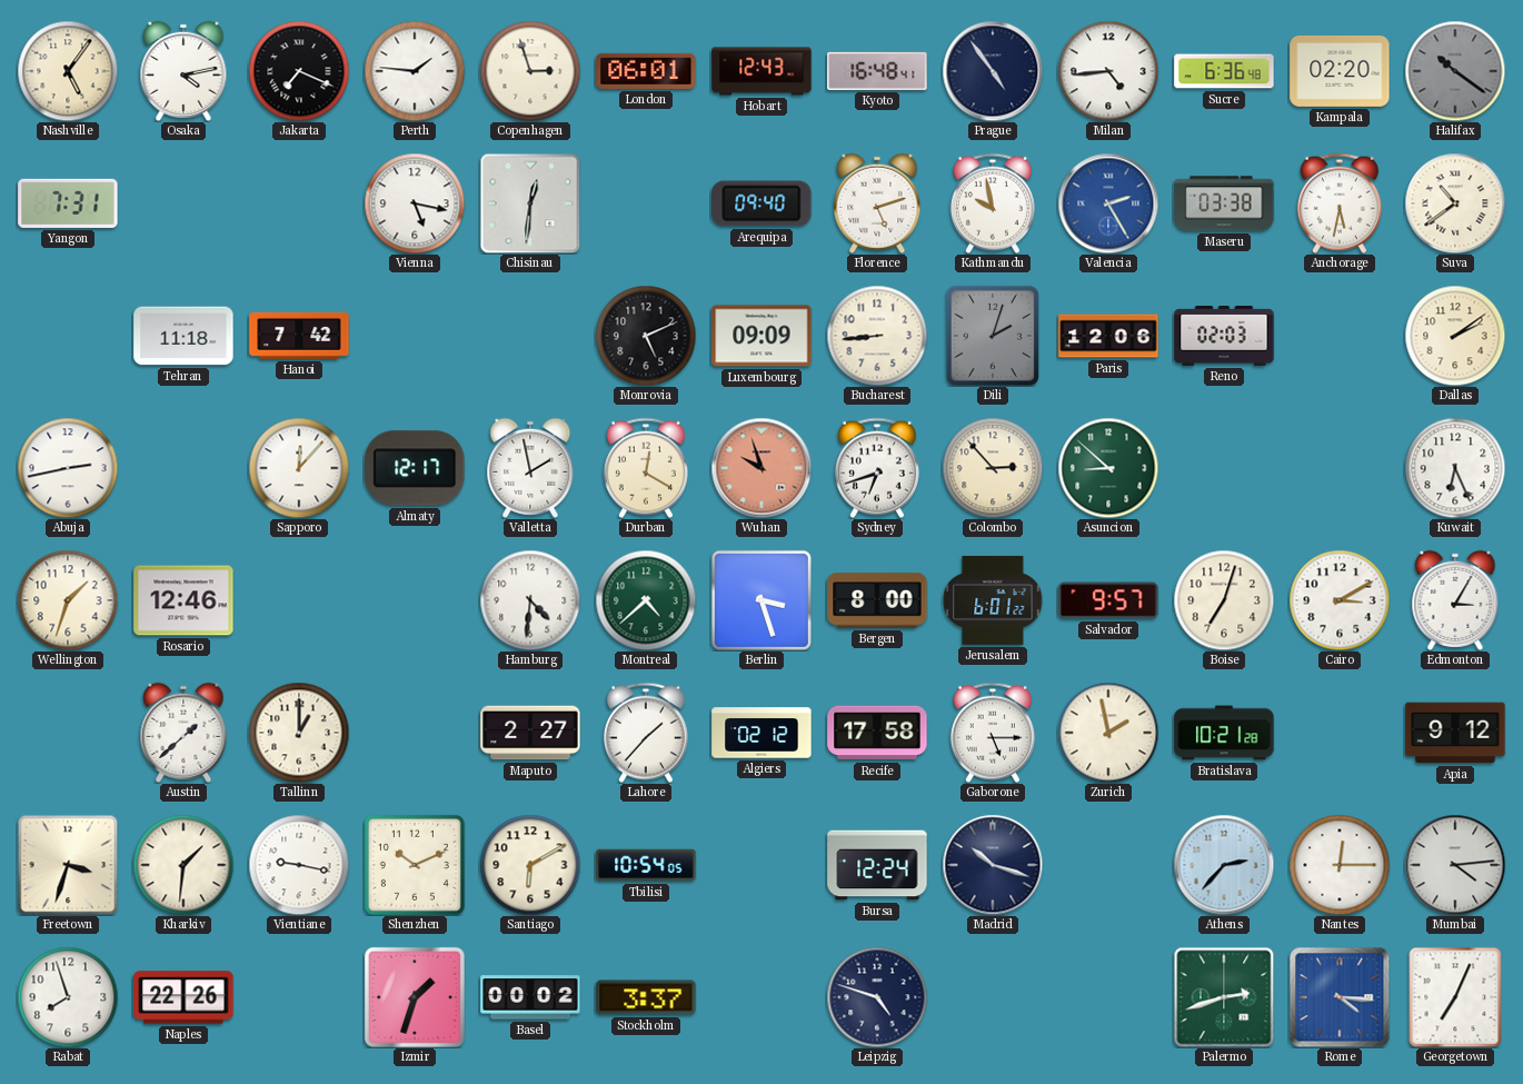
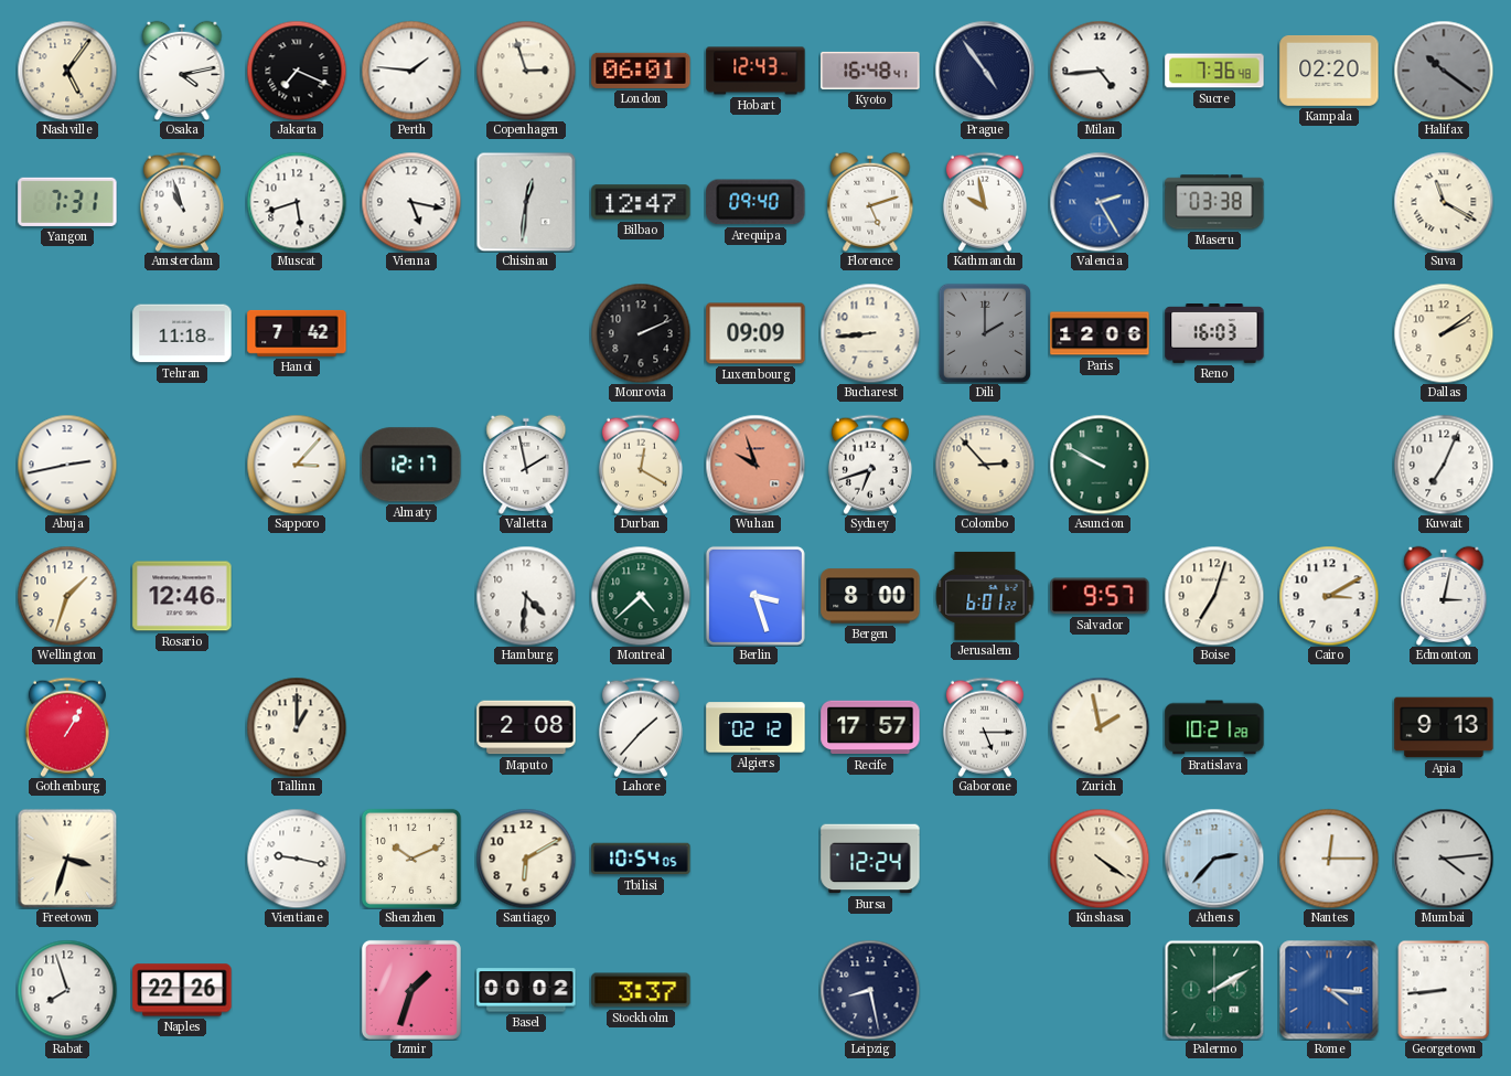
Sucre: 6:36 -> 7:36 (1214, 71)
Amsterdam: none -> 10:57 (182, 202)
Muscat: none -> 5:42 (297, 202)
Bilbao: none -> 12:47 (641, 202)
Anchorage: 5:32 -> none (1340, 203)
Suva: 10:39 -> 11:20 (1444, 202)
Monrovia: 5:11 -> 2:11 (641, 333)
Dili: 2:03 -> 2:00 (985, 333)
Reno: 02:03 -> 16:03 (1214, 334)
Sapporo: 12:07 -> 3:07 (297, 465)
Asuncion: 8:52 -> 9:50 (1100, 465)
Kuwait: 6:26 -> 7:04 (1444, 465)
Edmonton: 3:05 -> 3:02 (1444, 596)
Gothenburg: none -> 1:05 (67, 727)
Austin: 1:38 -> none (183, 733)
Maputo: 2:27 -> 2:08 (526, 727)
Recife: 17:58 -> 17:57 (870, 727)
Apia: 9:12 -> 9:13 (1444, 727)
Kharkiv: 1:31 -> none (183, 865)
Madrid: 10:18 -> none (993, 865)
Kinshasa: none -> 4:21 (1100, 859)
Leipzig: 4:48 -> 8:28 (870, 990)
Palermo: 2:42 -> 2:10 (1214, 990)
Georgetown: 7:04 -> 8:44 (1444, 990)
